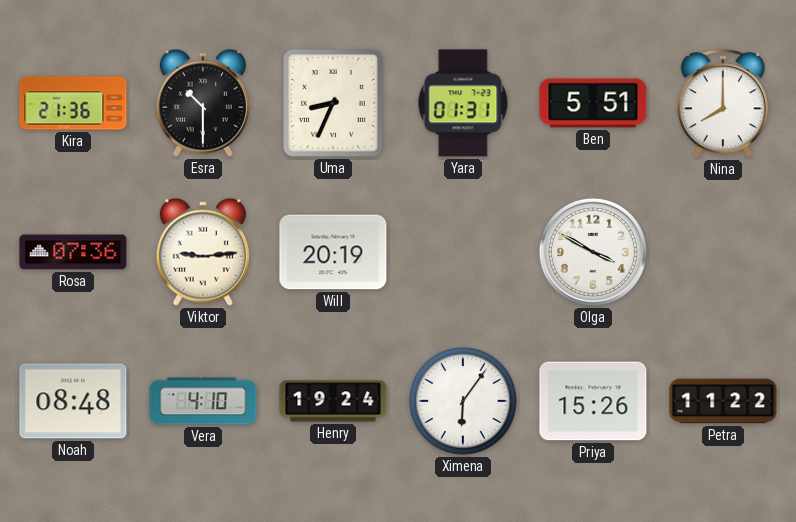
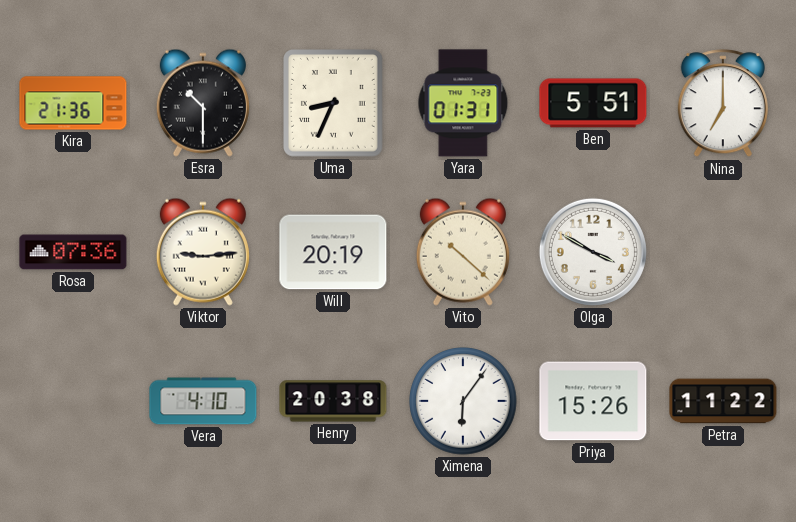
Nina: 8:00 -> 7:00 (723, 104)
Vito: none -> 10:22 (463, 252)
Noah: 08:48 -> none (73, 401)
Henry: 19:24 -> 20:38 (333, 401)
